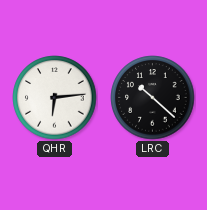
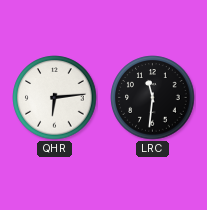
LRC: 10:22 -> 11:31 (153, 98)
